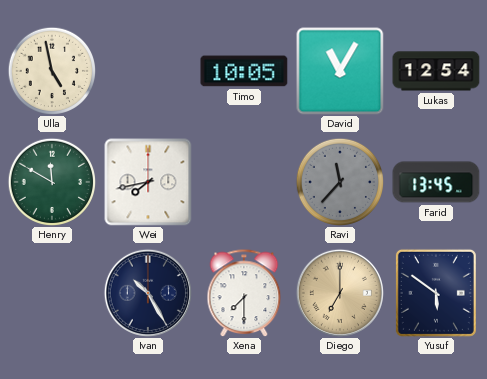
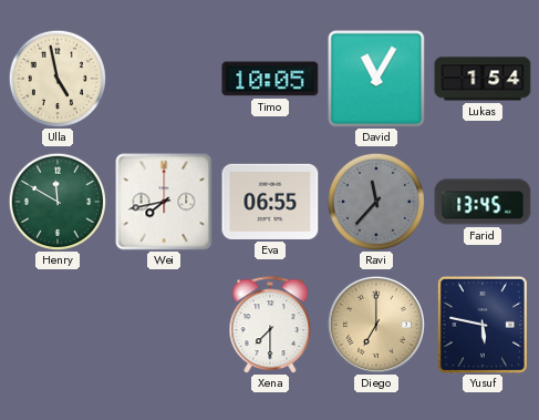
Lukas: 12:54 -> 1:54 (483, 79)
Eva: none -> 06:55 (270, 202)
Ivan: 10:25 -> none (148, 293)
Yusuf: 5:51 -> 5:47 (483, 325)
